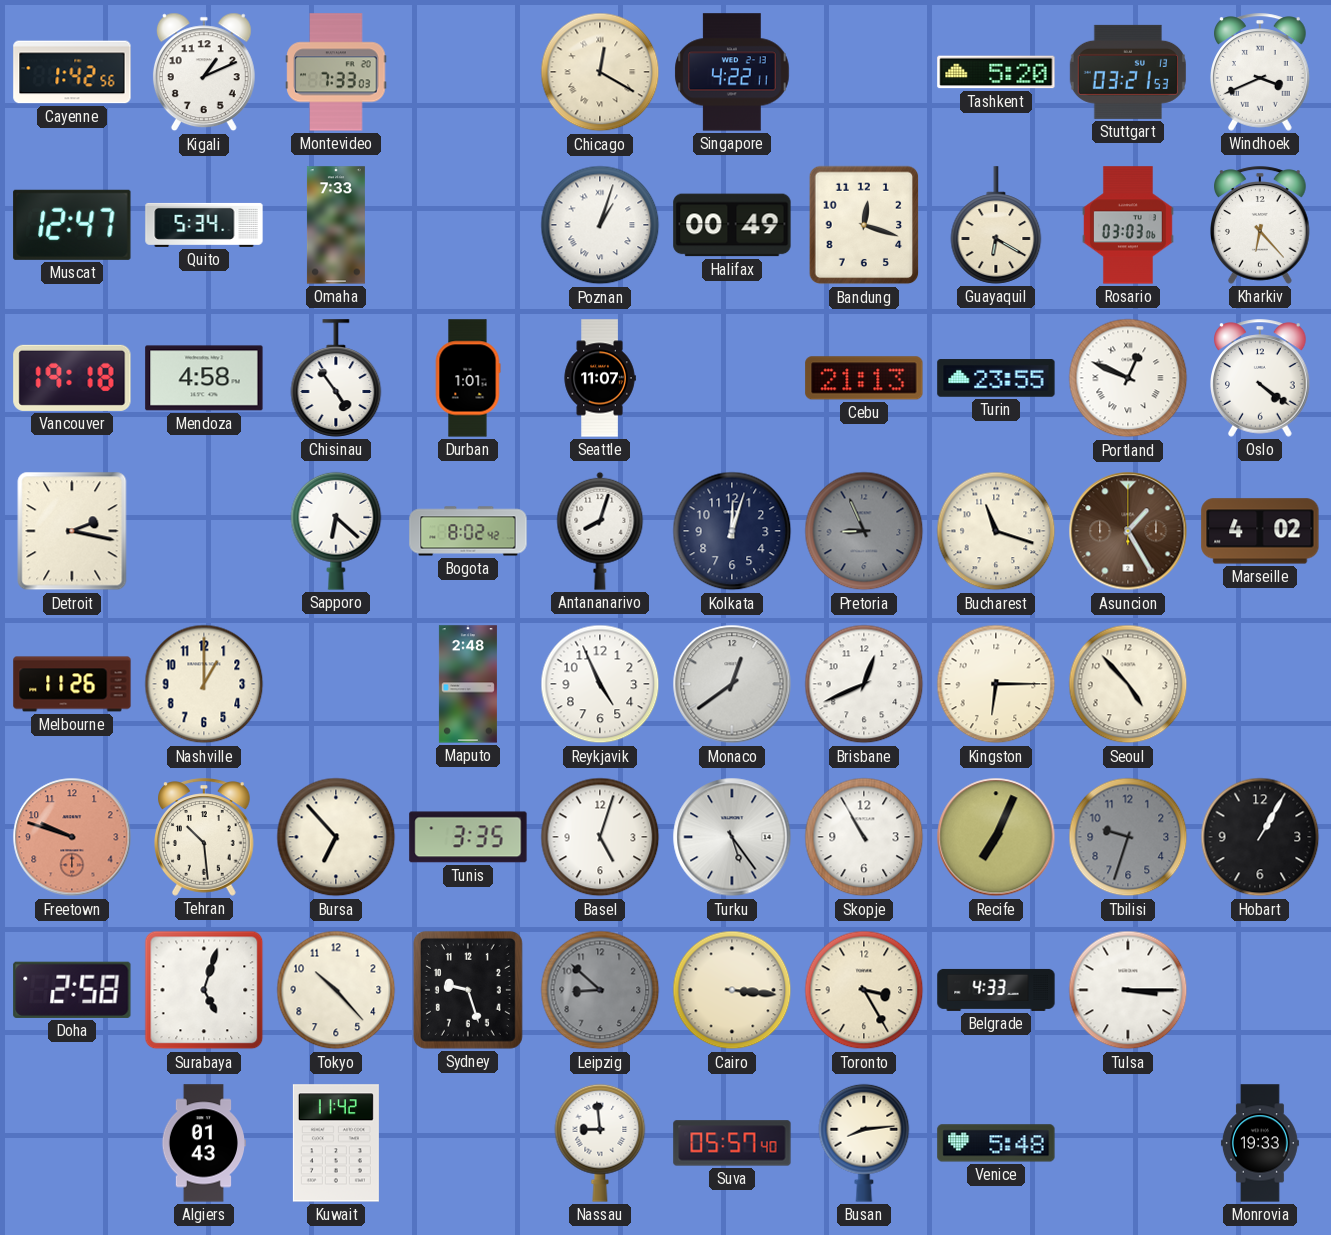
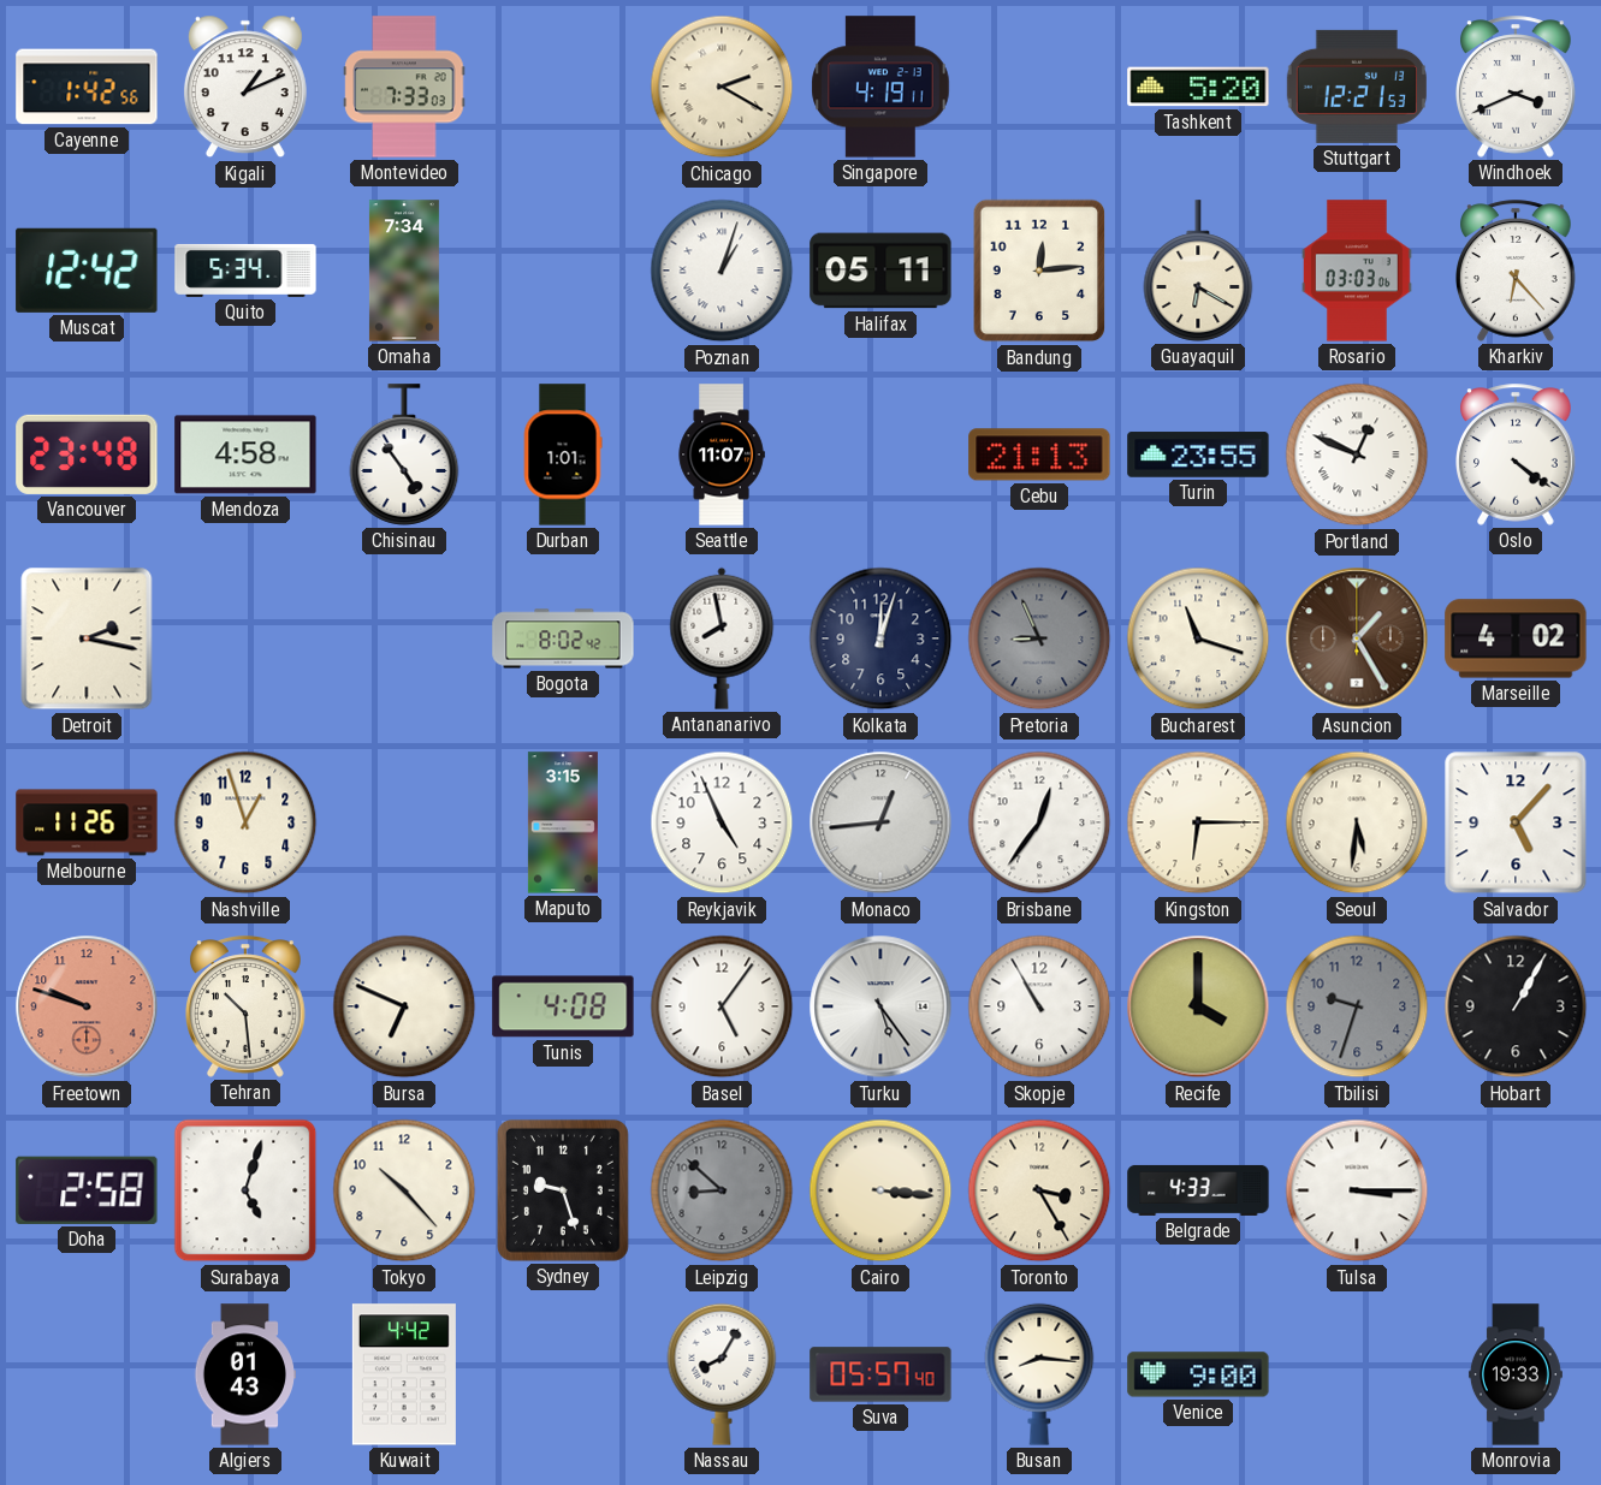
Chicago: 12:20 -> 2:20 (722, 87)
Singapore: 4:22 -> 4:19 (880, 87)
Stuttgart: 03:21 -> 12:21 (1357, 87)
Muscat: 12:47 -> 12:42 (87, 271)
Omaha: 7:33 -> 7:34 (404, 271)
Halifax: 00:49 -> 05:11 (880, 271)
Bandung: 12:18 -> 12:14 (1039, 271)
Vancouver: 19:18 -> 23:48 (87, 455)
Sapporo: 6:22 -> none (336, 531)
Antananarivo: 8:03 -> 7:58 (722, 638)
Nashville: 1:00 -> 12:57 (245, 822)
Maputo: 2:48 -> 3:15 (563, 822)
Monaco: 12:39 -> 12:44 (880, 822)
Brisbane: 12:41 -> 12:36 (1039, 822)
Seoul: 4:53 -> 5:31 (1357, 822)
Salvador: none -> 5:07 (1516, 822)
Bursa: 6:53 -> 6:49 (404, 1006)
Tunis: 3:35 -> 4:08 (563, 1006)
Basel: 5:03 -> 5:06 (722, 1006)
Recife: 7:04 -> 4:00 (1198, 1006)
Kuwait: 11:42 -> 4:42 (404, 1374)
Nassau: 8:59 -> 8:05 (722, 1374)
Busan: 8:14 -> 8:16 (1039, 1374)
Venice: 5:48 -> 9:00 (1198, 1374)
